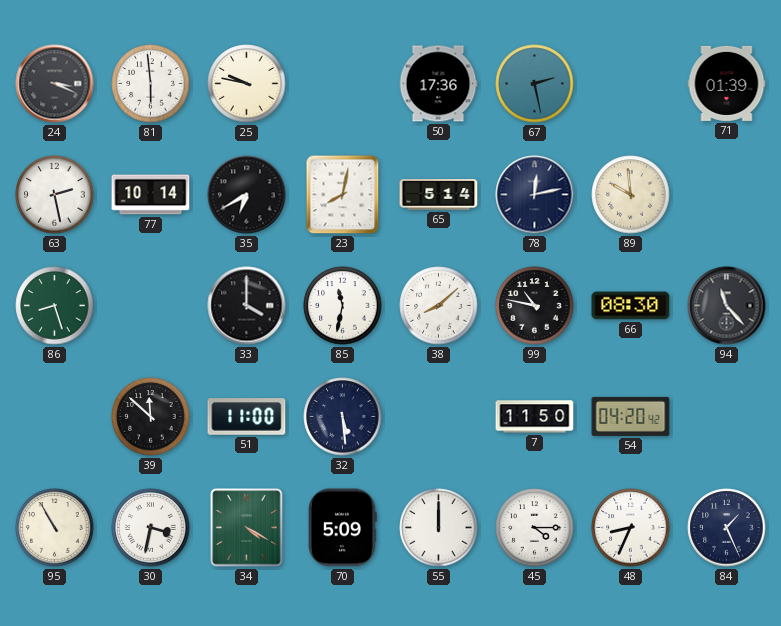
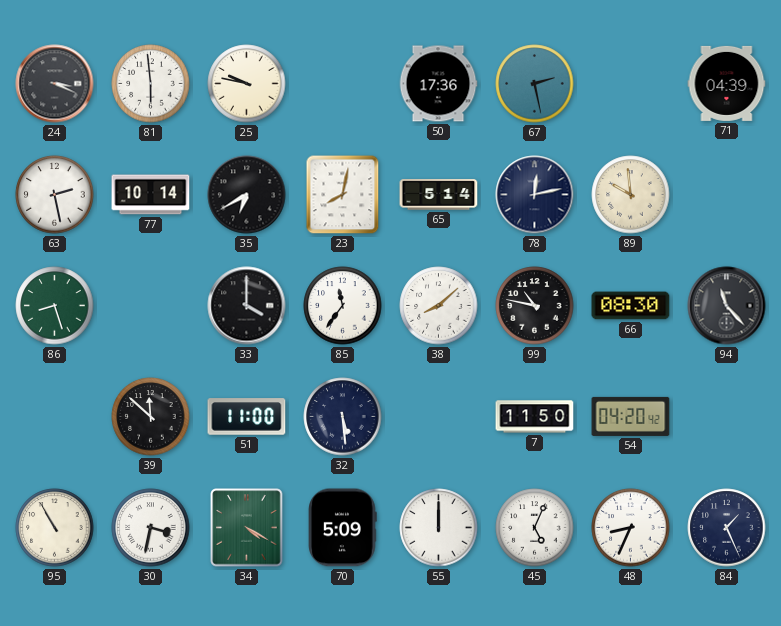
71: 01:39 -> 04:39 (727, 83)
85: 11:32 -> 11:36 (343, 306)
45: 4:15 -> 5:04 (535, 528)
